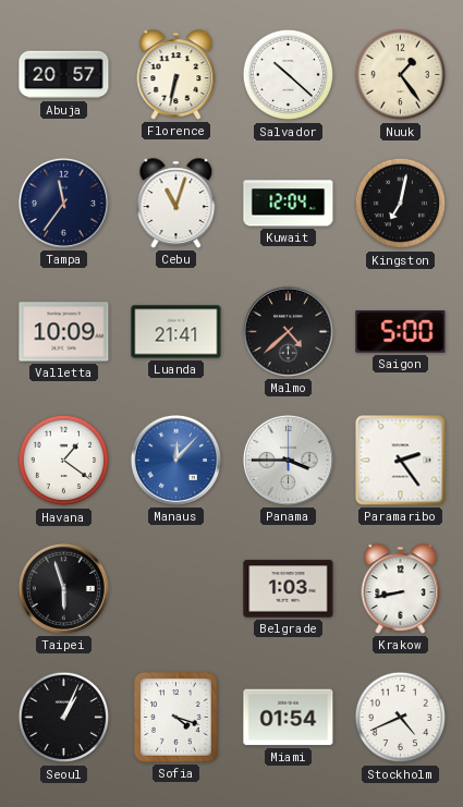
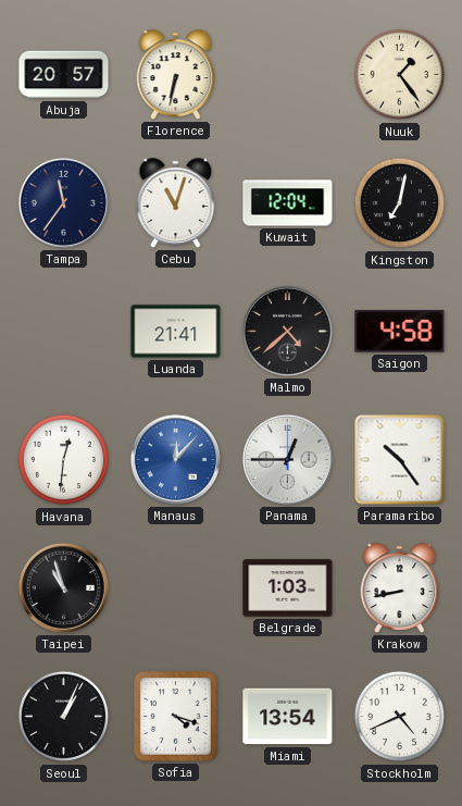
Salvador: 10:22 -> none (289, 75)
Valletta: 10:09 -> none (64, 332)
Saigon: 5:00 -> 4:58 (400, 332)
Havana: 1:21 -> 12:31 (64, 460)
Panama: 3:45 -> 12:45 (287, 459)
Paramaribo: 2:24 -> 10:24 (400, 460)
Taipei: 5:57 -> 10:57 (63, 587)
Miami: 01:54 -> 13:54 (288, 717)
